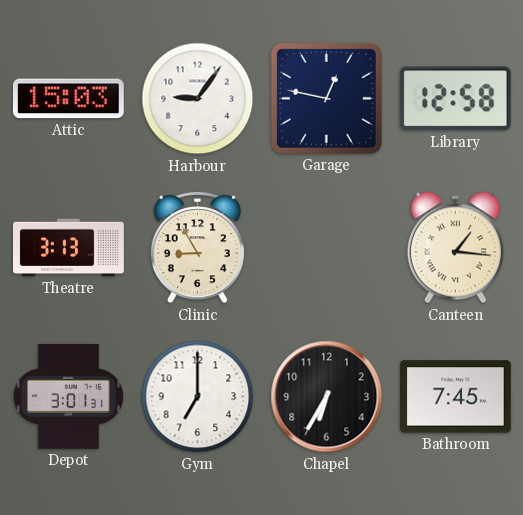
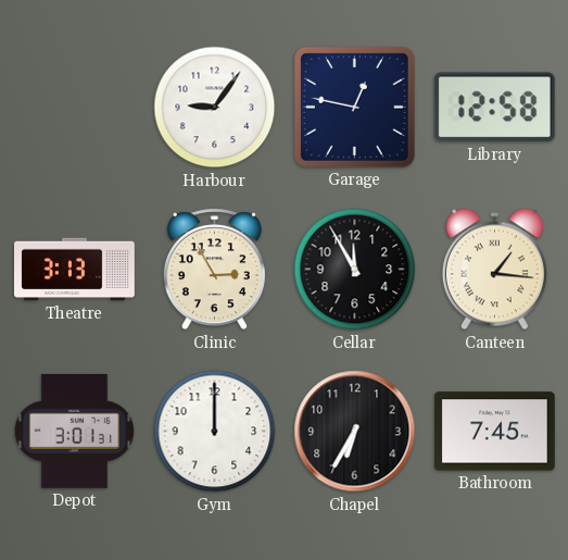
Attic: 15:03 -> none (68, 99)
Clinic: 8:55 -> 2:55 (214, 270)
Cellar: none -> 11:55 (355, 270)
Gym: 7:00 -> 12:00 (215, 432)
